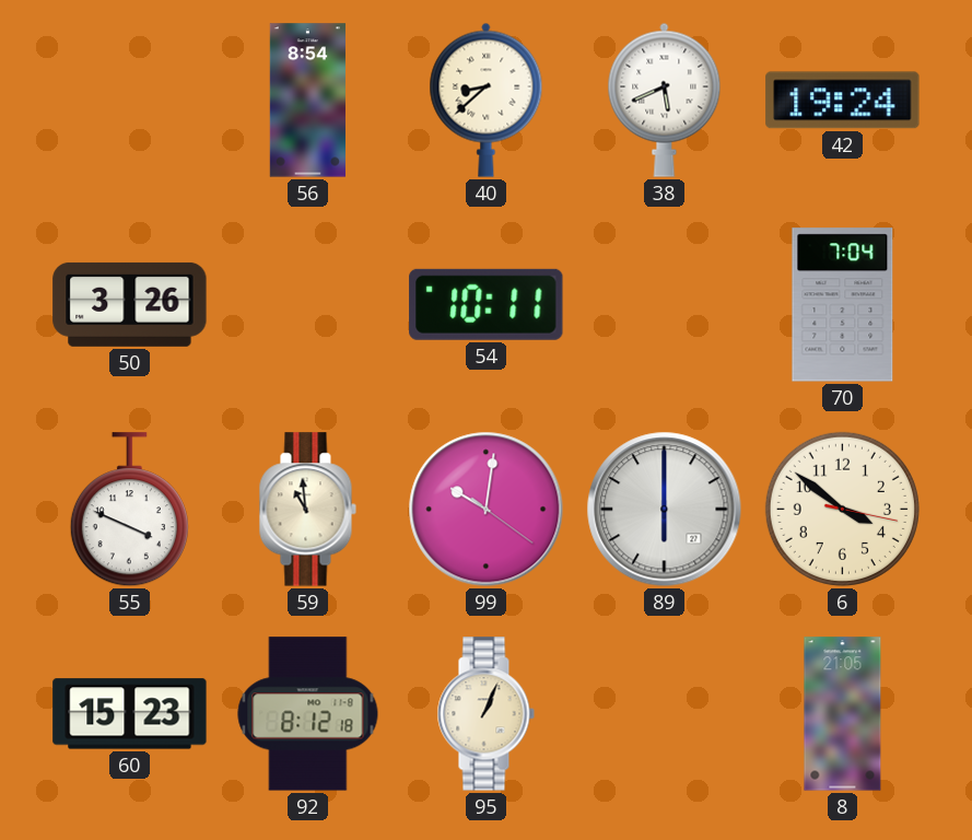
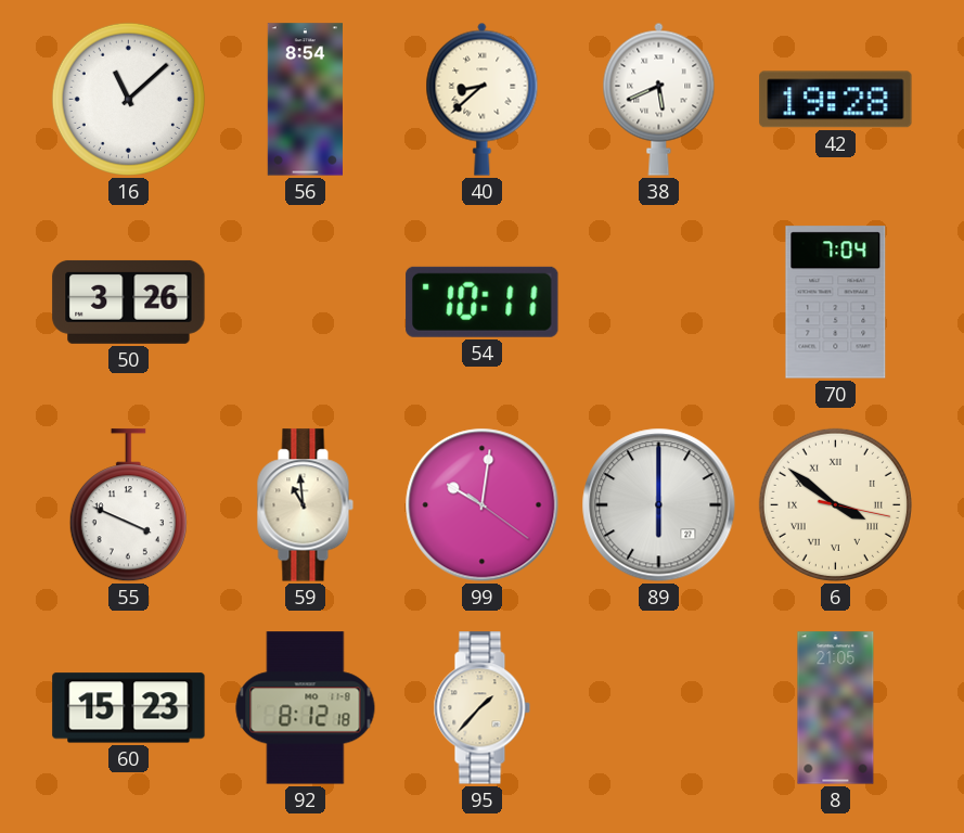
16: none -> 11:08 (128, 99)
42: 19:24 -> 19:28 (836, 100)
6 numerals: Arabic -> Roman (835, 504)
95: 1:04 -> 1:37 (481, 708)
